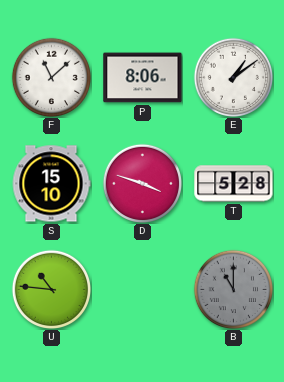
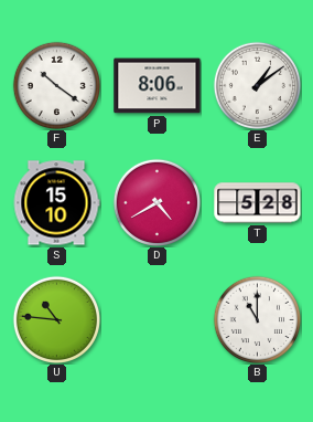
F: 11:08 -> 10:21 (56, 85)
D: 3:48 -> 4:40 (156, 202)
B dial: grey -> white (257, 319)
